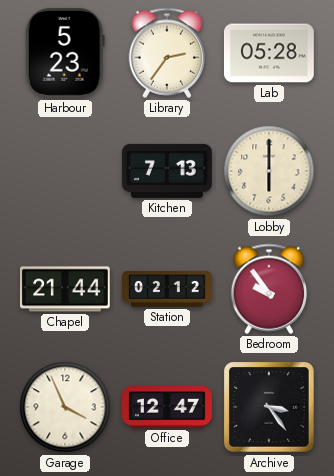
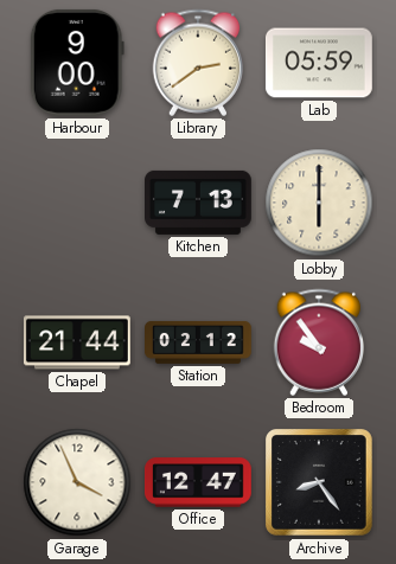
Harbour: 5:23 -> 9:00 (77, 63)
Library: 2:36 -> 2:39 (198, 63)
Lab: 05:28 -> 05:59 (319, 63)
Archive: 3:24 -> 8:24 (320, 483)
